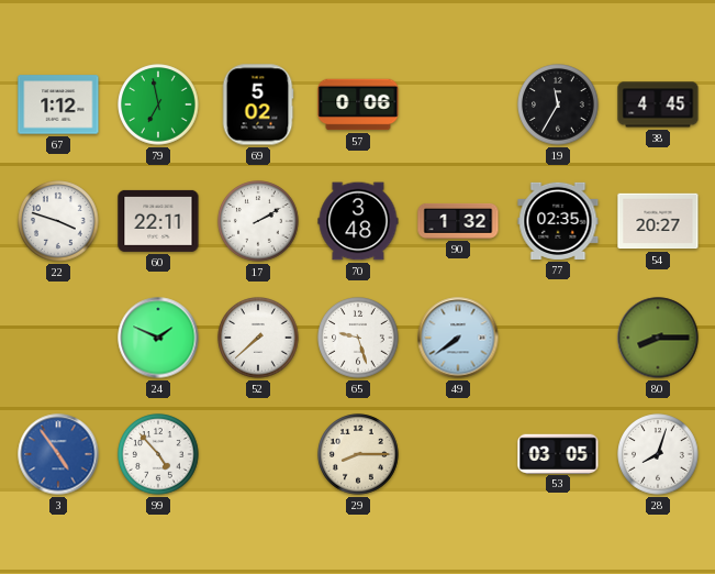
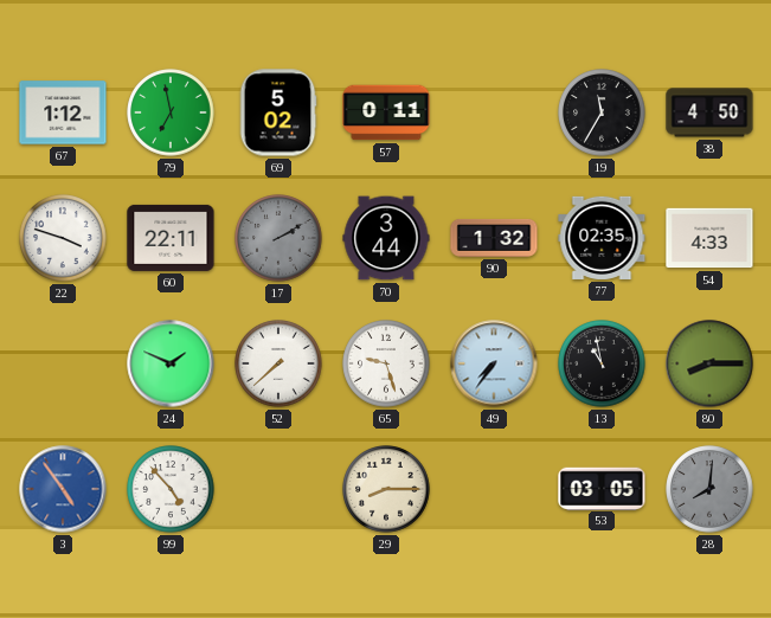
57: 0:06 -> 0:11 (386, 112)
38: 4:45 -> 4:50 (709, 112)
17 dial: white -> grey (278, 238)
70: 3:48 -> 3:44 (386, 238)
54: 20:27 -> 4:33 (709, 238)
49: 7:39 -> 7:36 (494, 363)
13: none -> 10:58 (602, 363)
28: 8:03 -> 8:01 (709, 489)
28 dial: white -> grey (709, 489)
